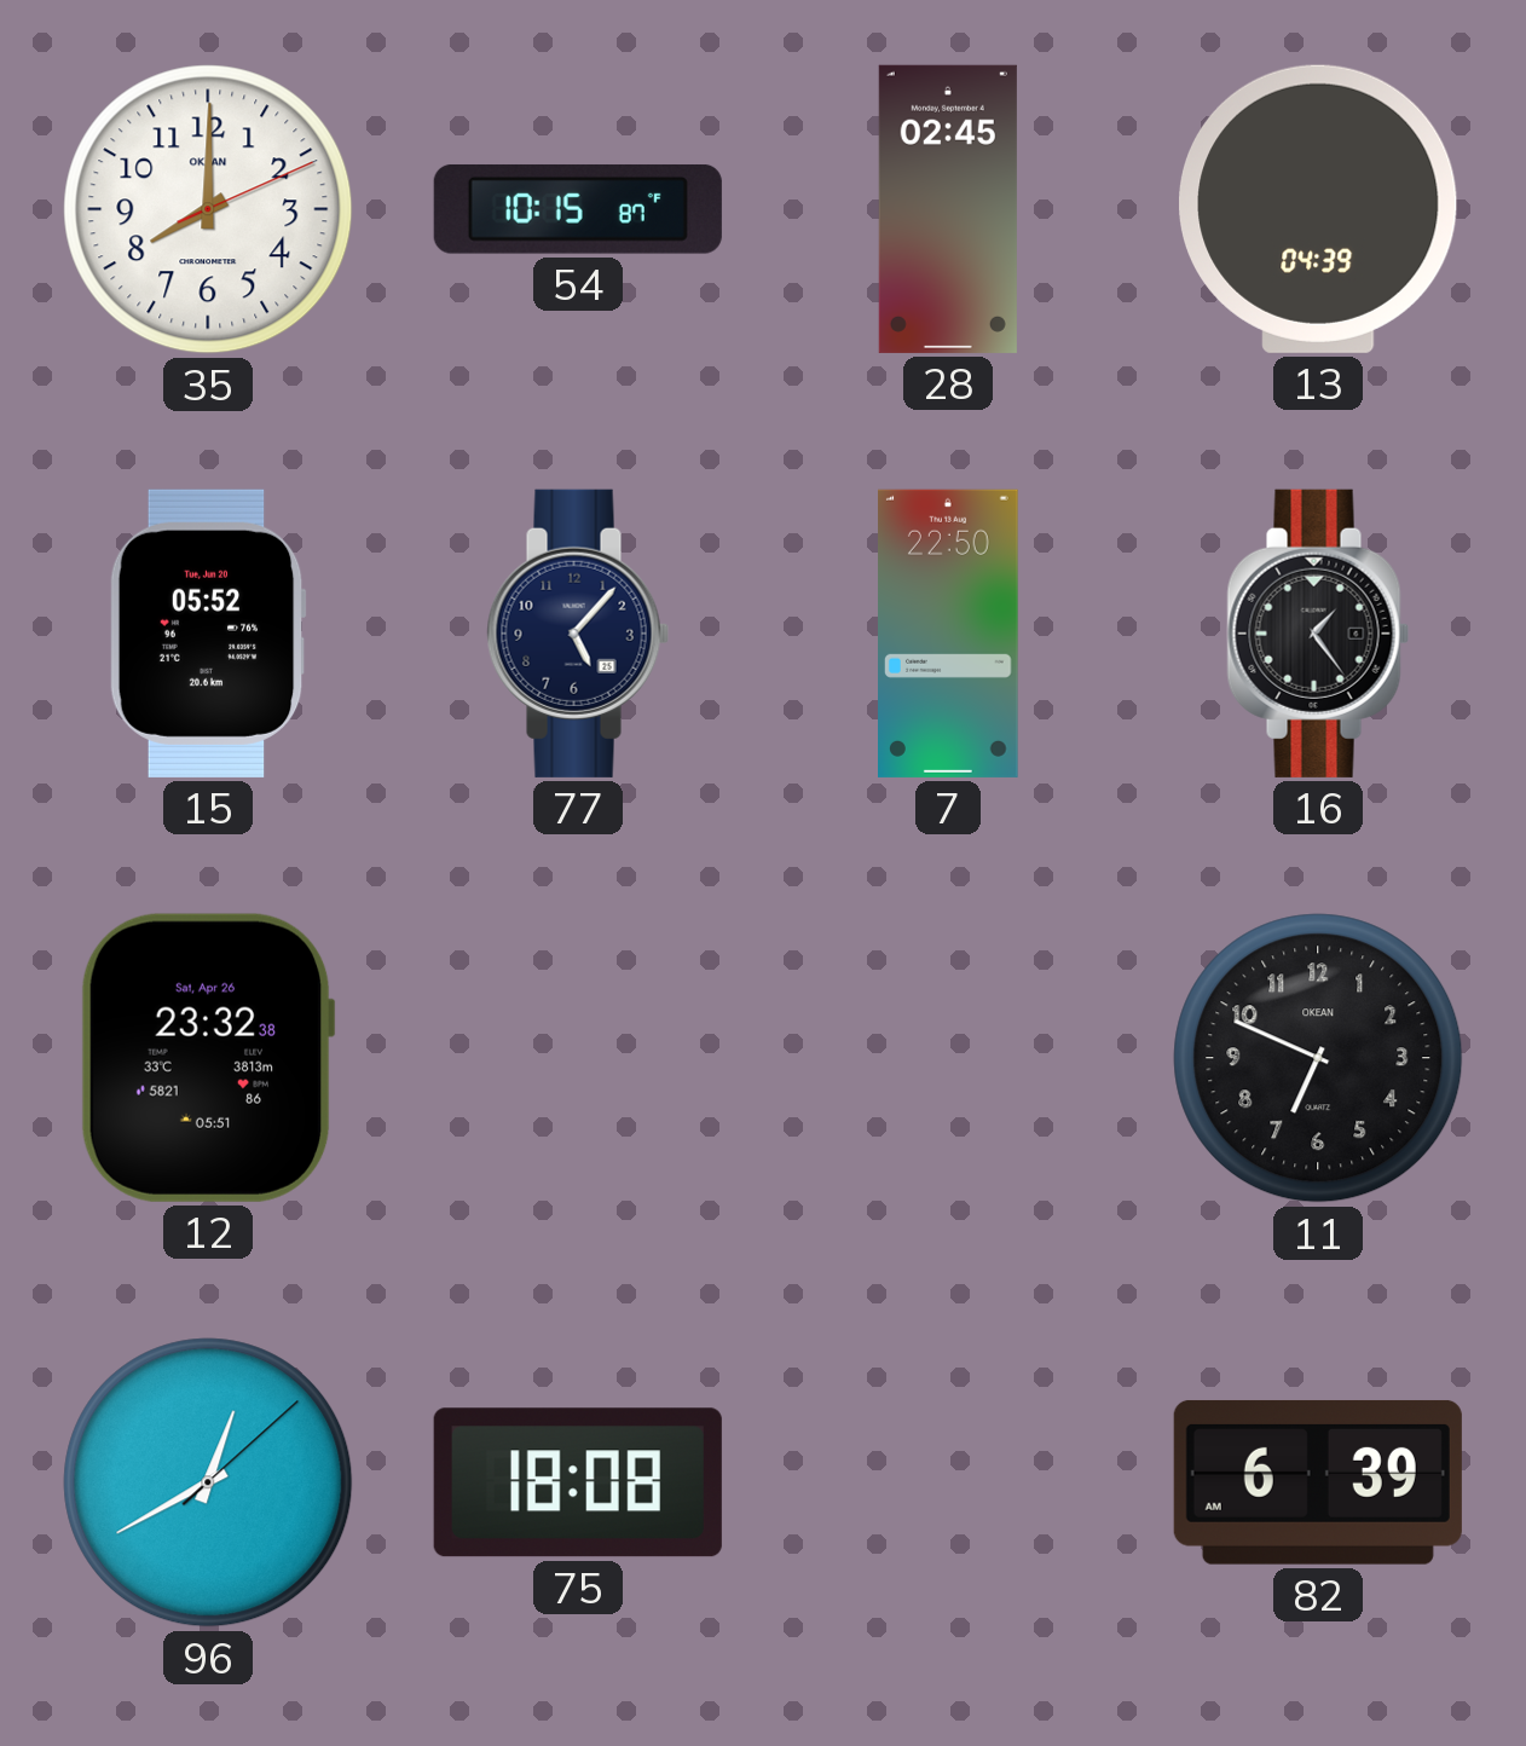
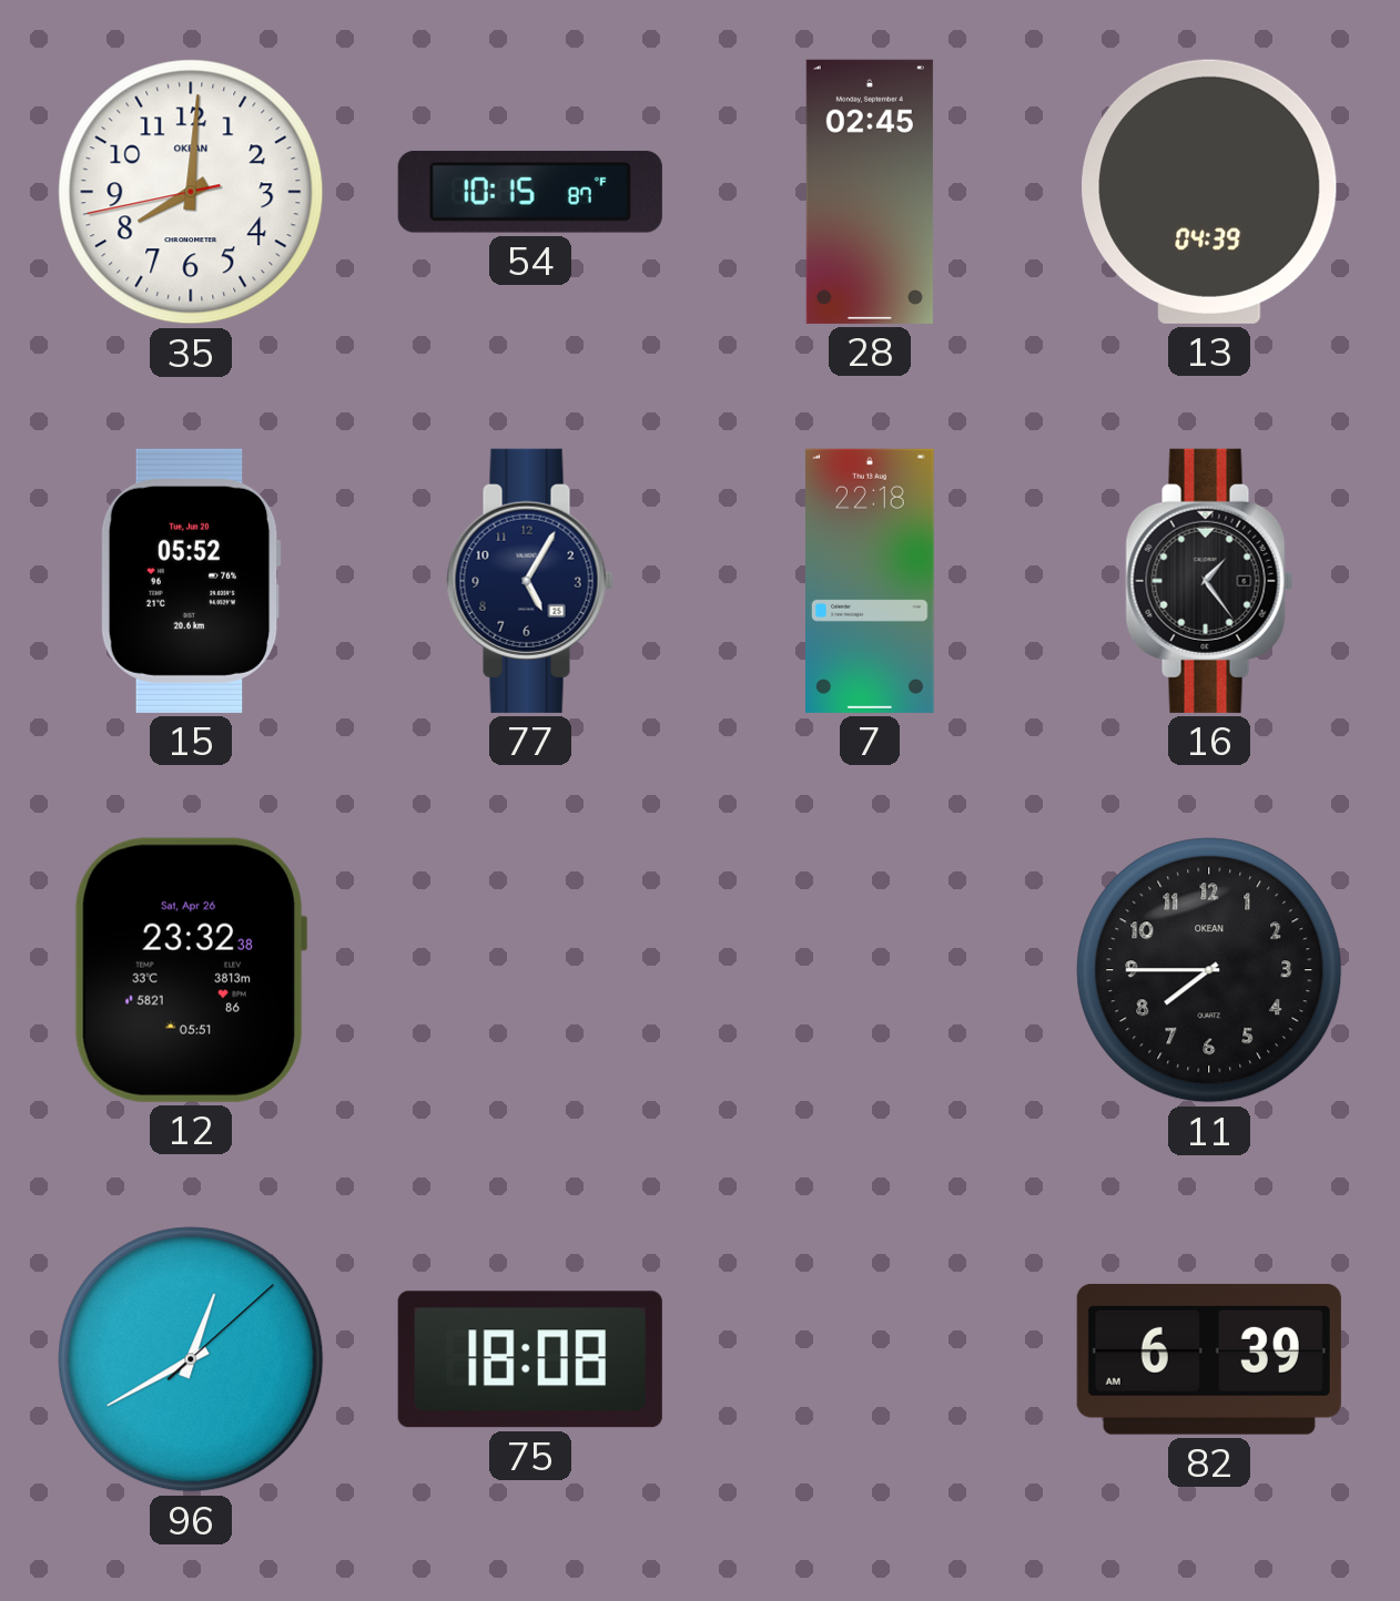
35: 8:00:11 -> 8:00:43 (191, 192)
77: 5:07 -> 5:05 (530, 581)
7: 22:50 -> 22:18 (871, 581)
11: 6:49 -> 7:45 (1209, 970)
